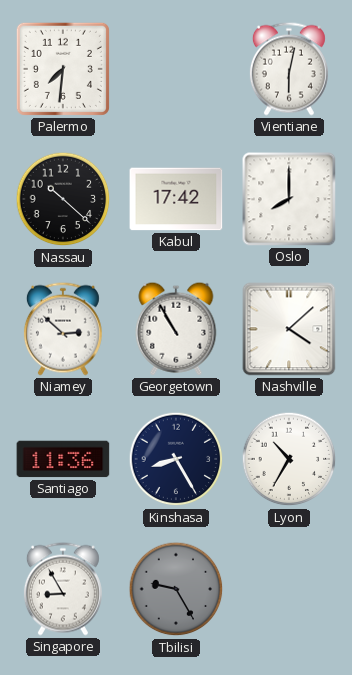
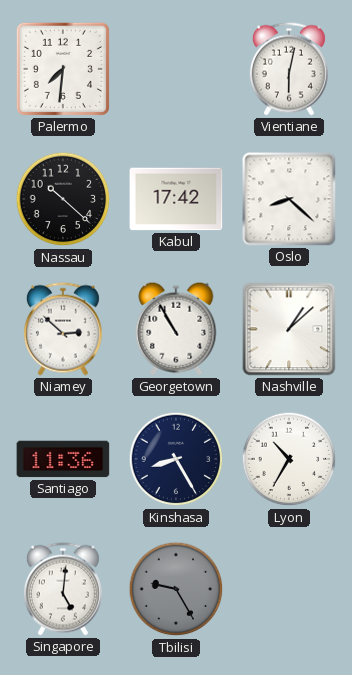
Oslo: 8:00 -> 8:22 (289, 199)
Nashville: 4:08 -> 1:08 (289, 329)
Singapore: 8:55 -> 5:01 (63, 589)
